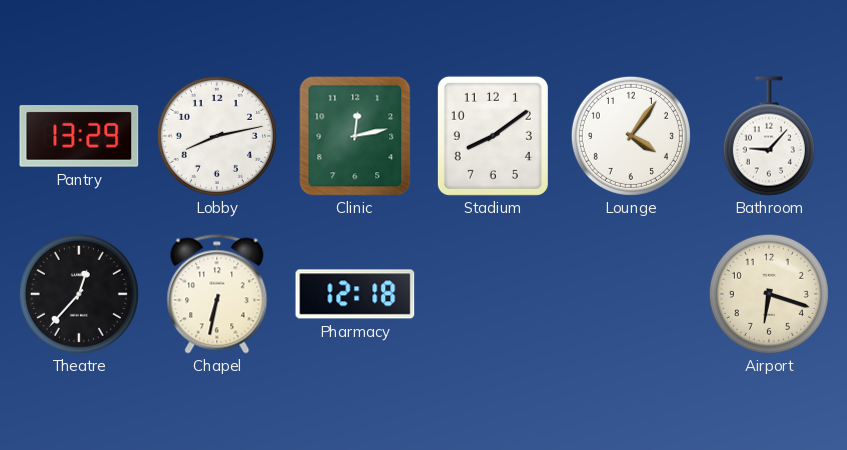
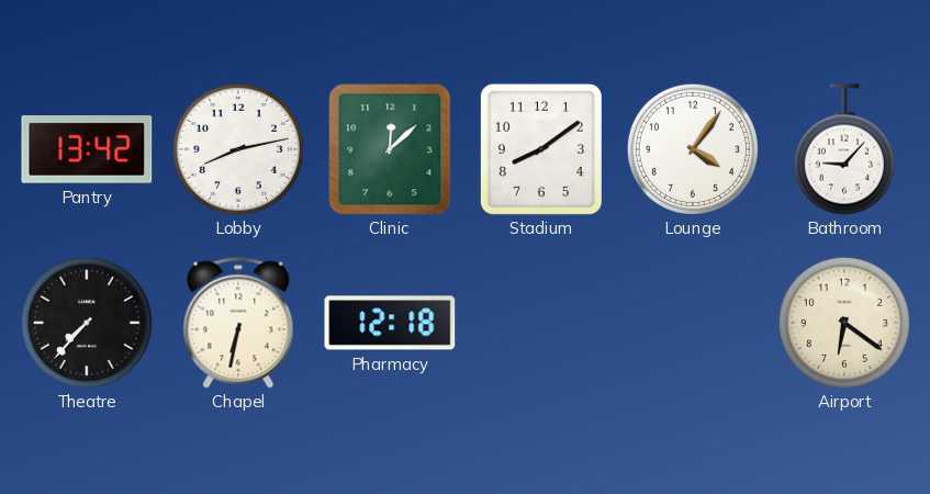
Pantry: 13:29 -> 13:42 (87, 149)
Clinic: 12:13 -> 12:08 (390, 149)
Theatre: 12:37 -> 7:37 (87, 323)
Airport: 6:18 -> 6:21 (844, 323)
